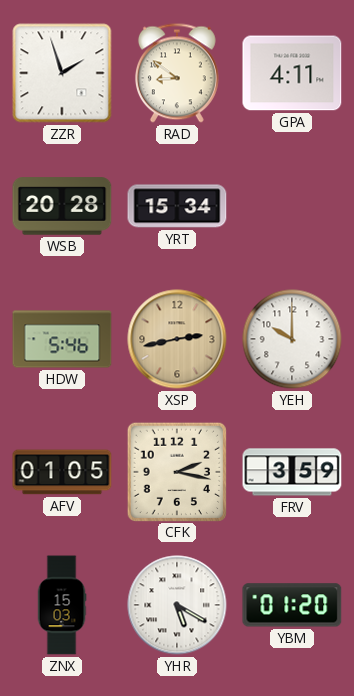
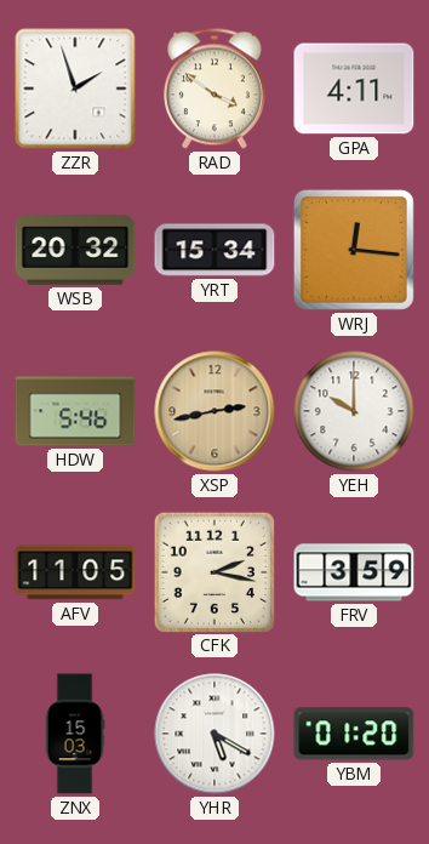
RAD: 8:51 -> 3:51 (215, 89)
WSB: 20:28 -> 20:32 (75, 250)
WRJ: none -> 12:16 (354, 250)
AFV: 01:05 -> 11:05 (75, 572)
